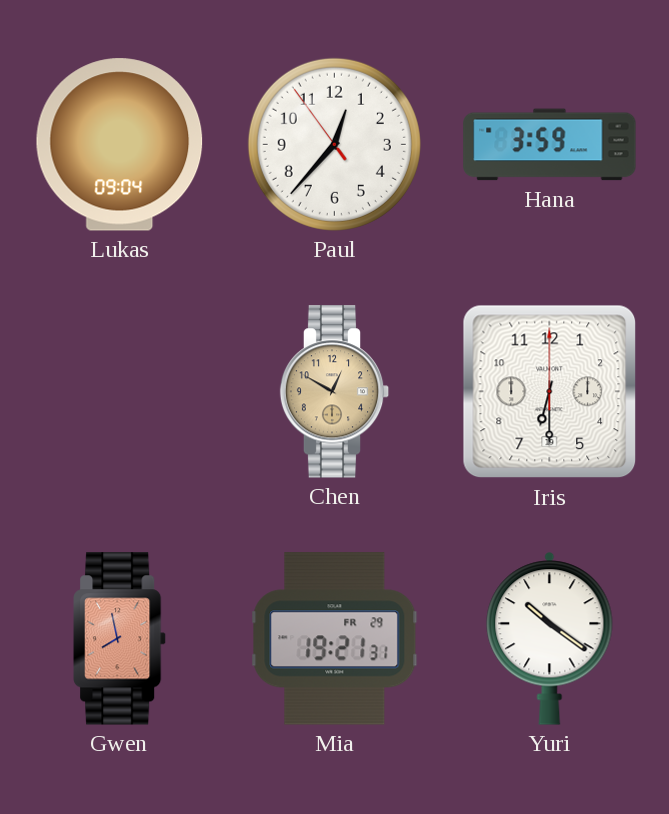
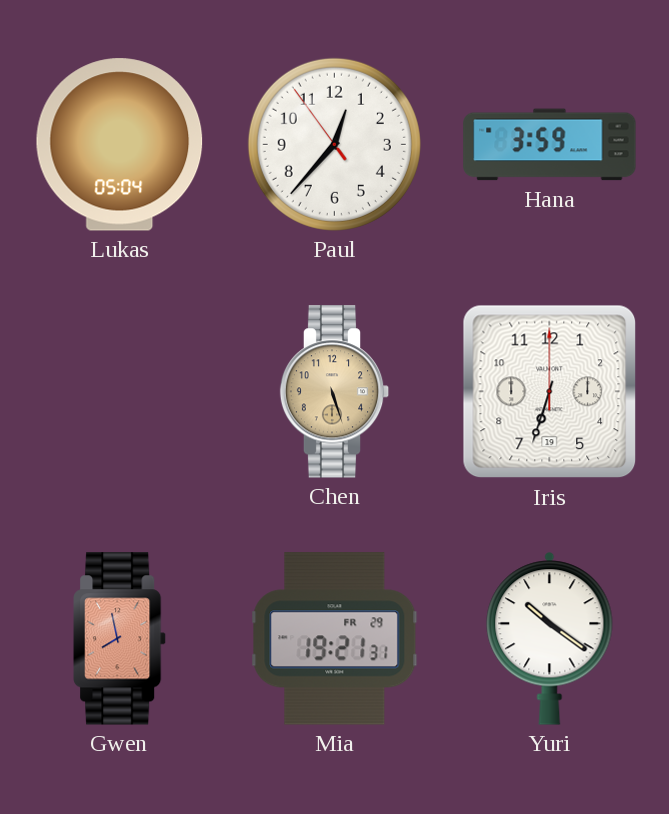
Lukas: 09:04 -> 05:04 (120, 145)
Chen: 12:50 -> 5:27 (335, 392)
Iris: 6:30 -> 6:33 (550, 392)
